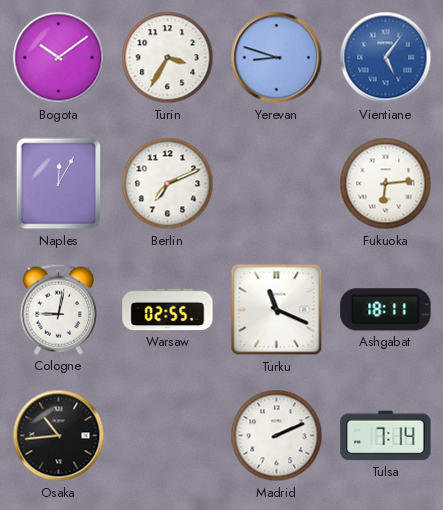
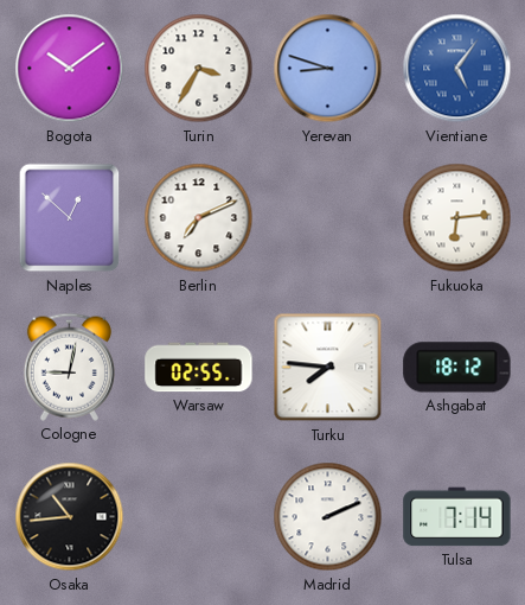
Naples: 12:05 -> 12:52 (70, 218)
Turku: 11:19 -> 7:46 (328, 368)
Ashgabat: 18:11 -> 18:12 (457, 368)
